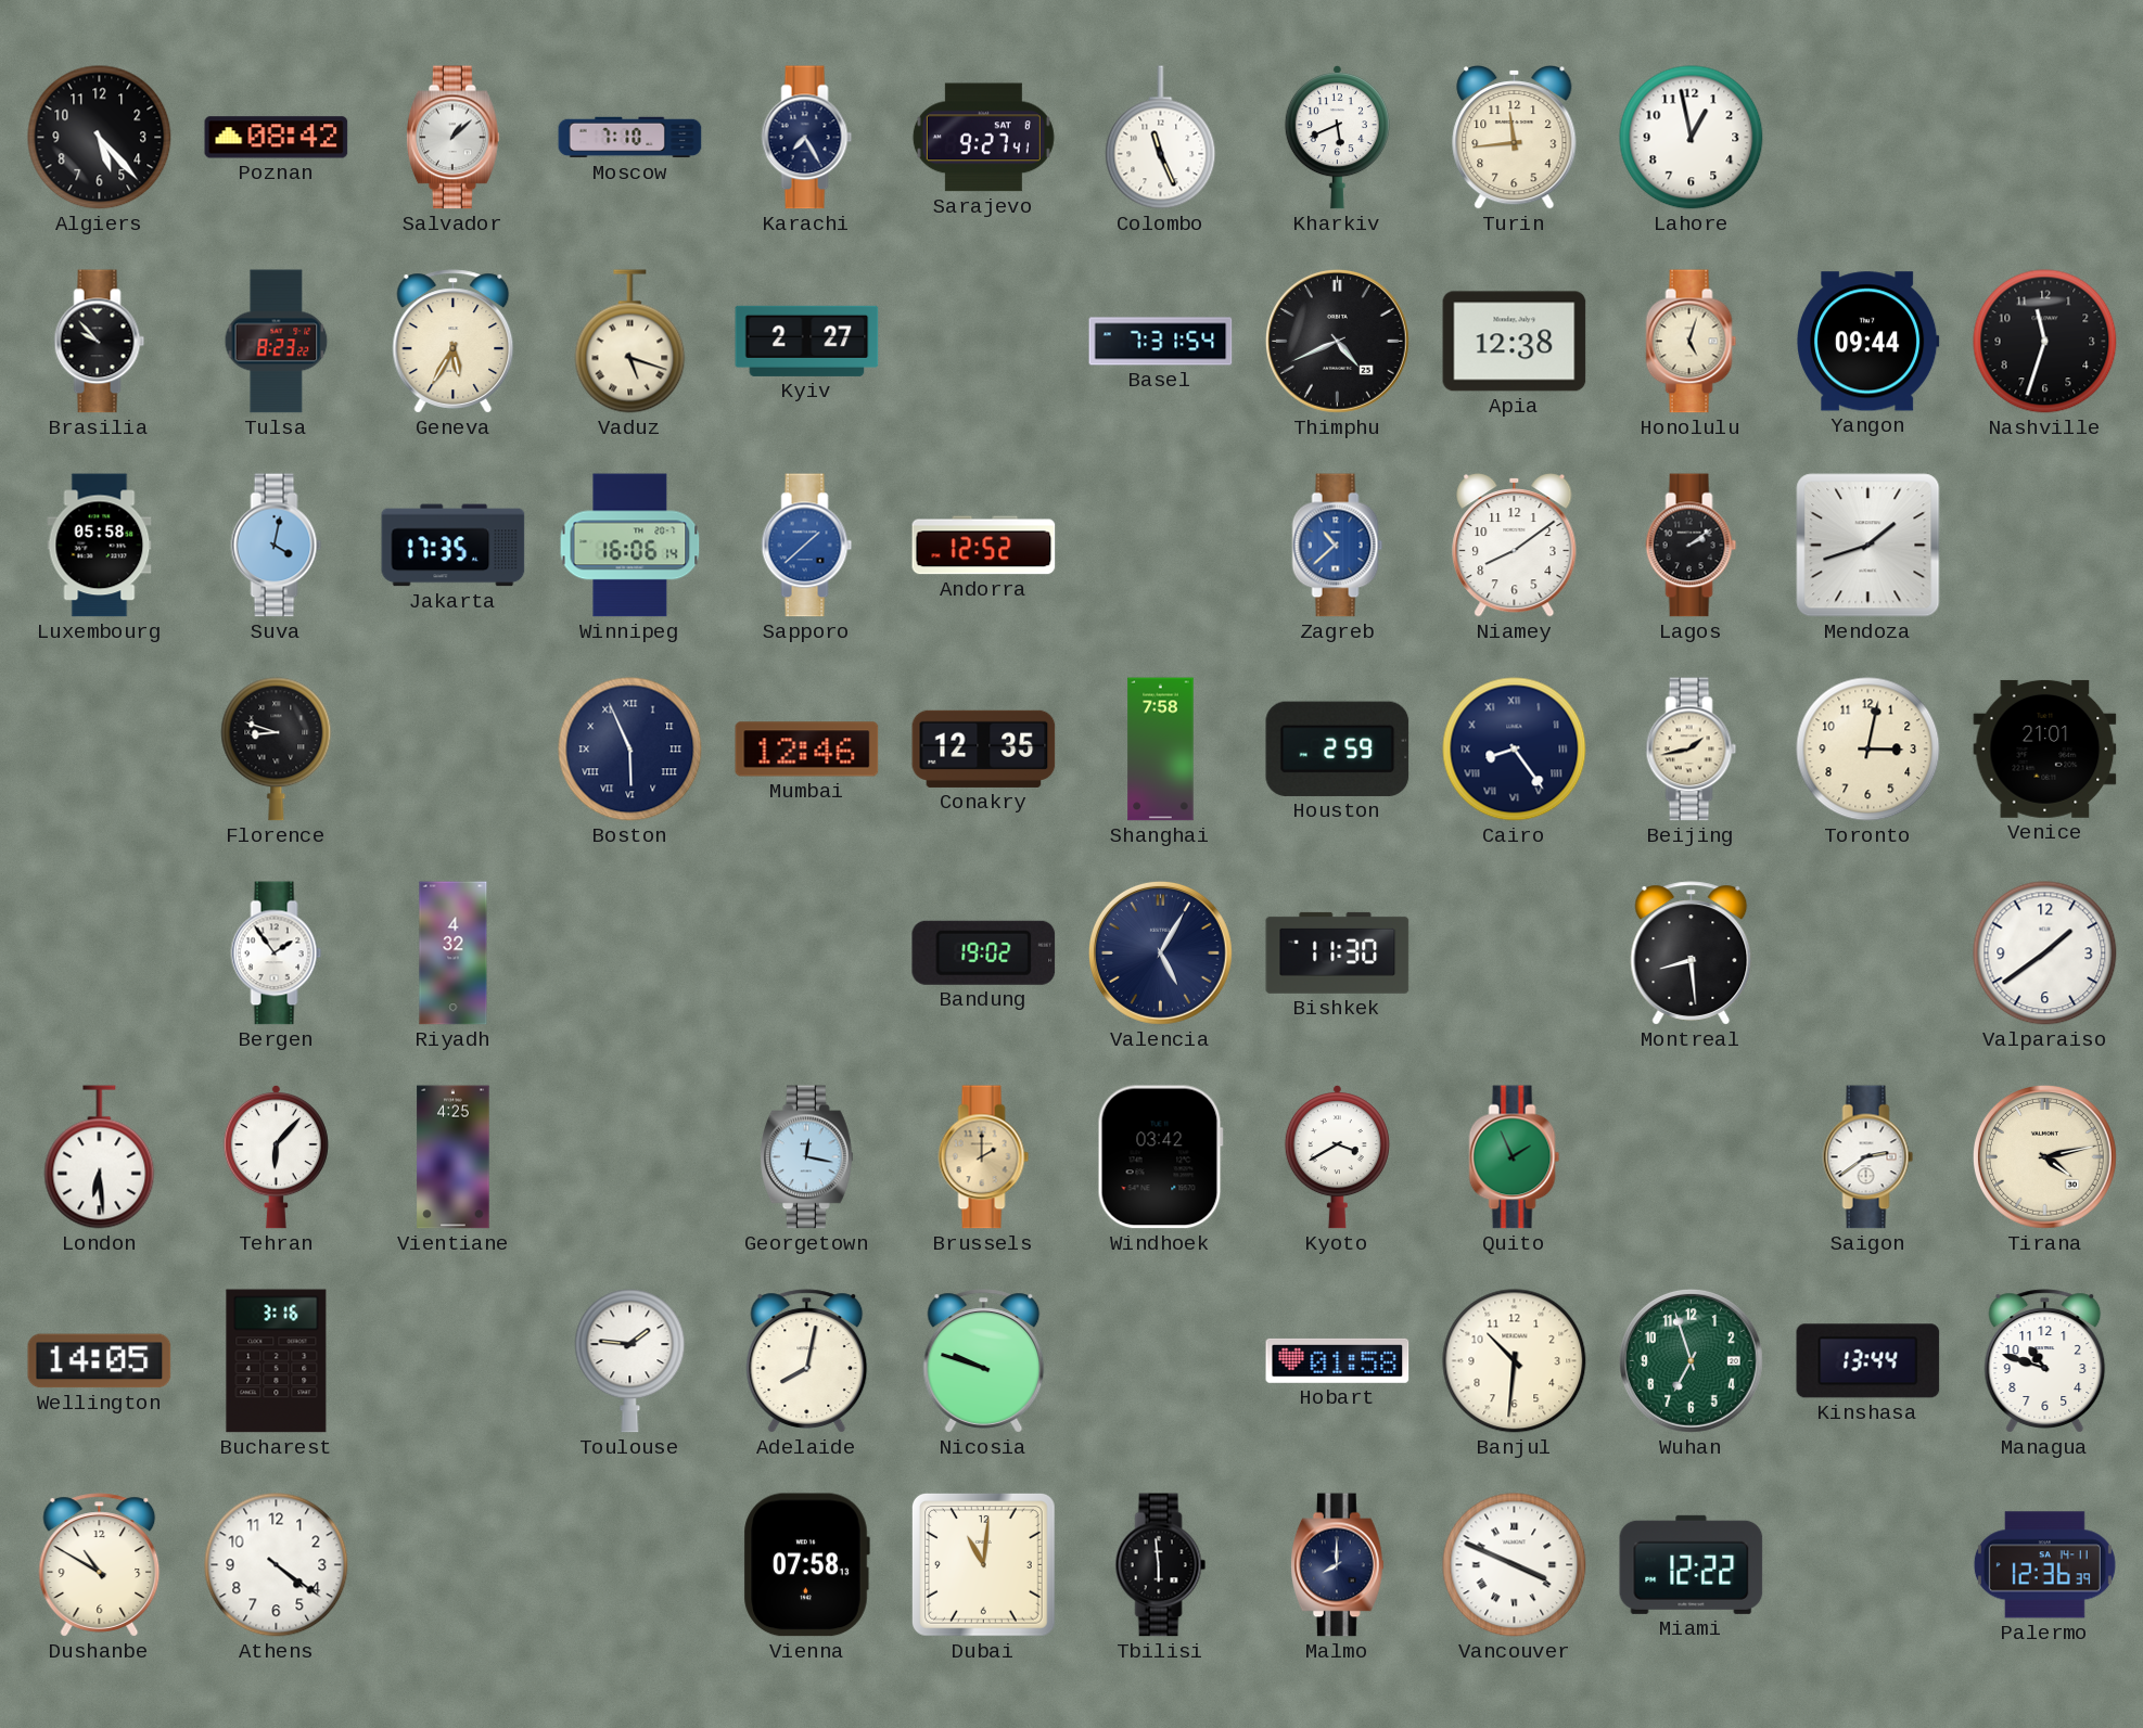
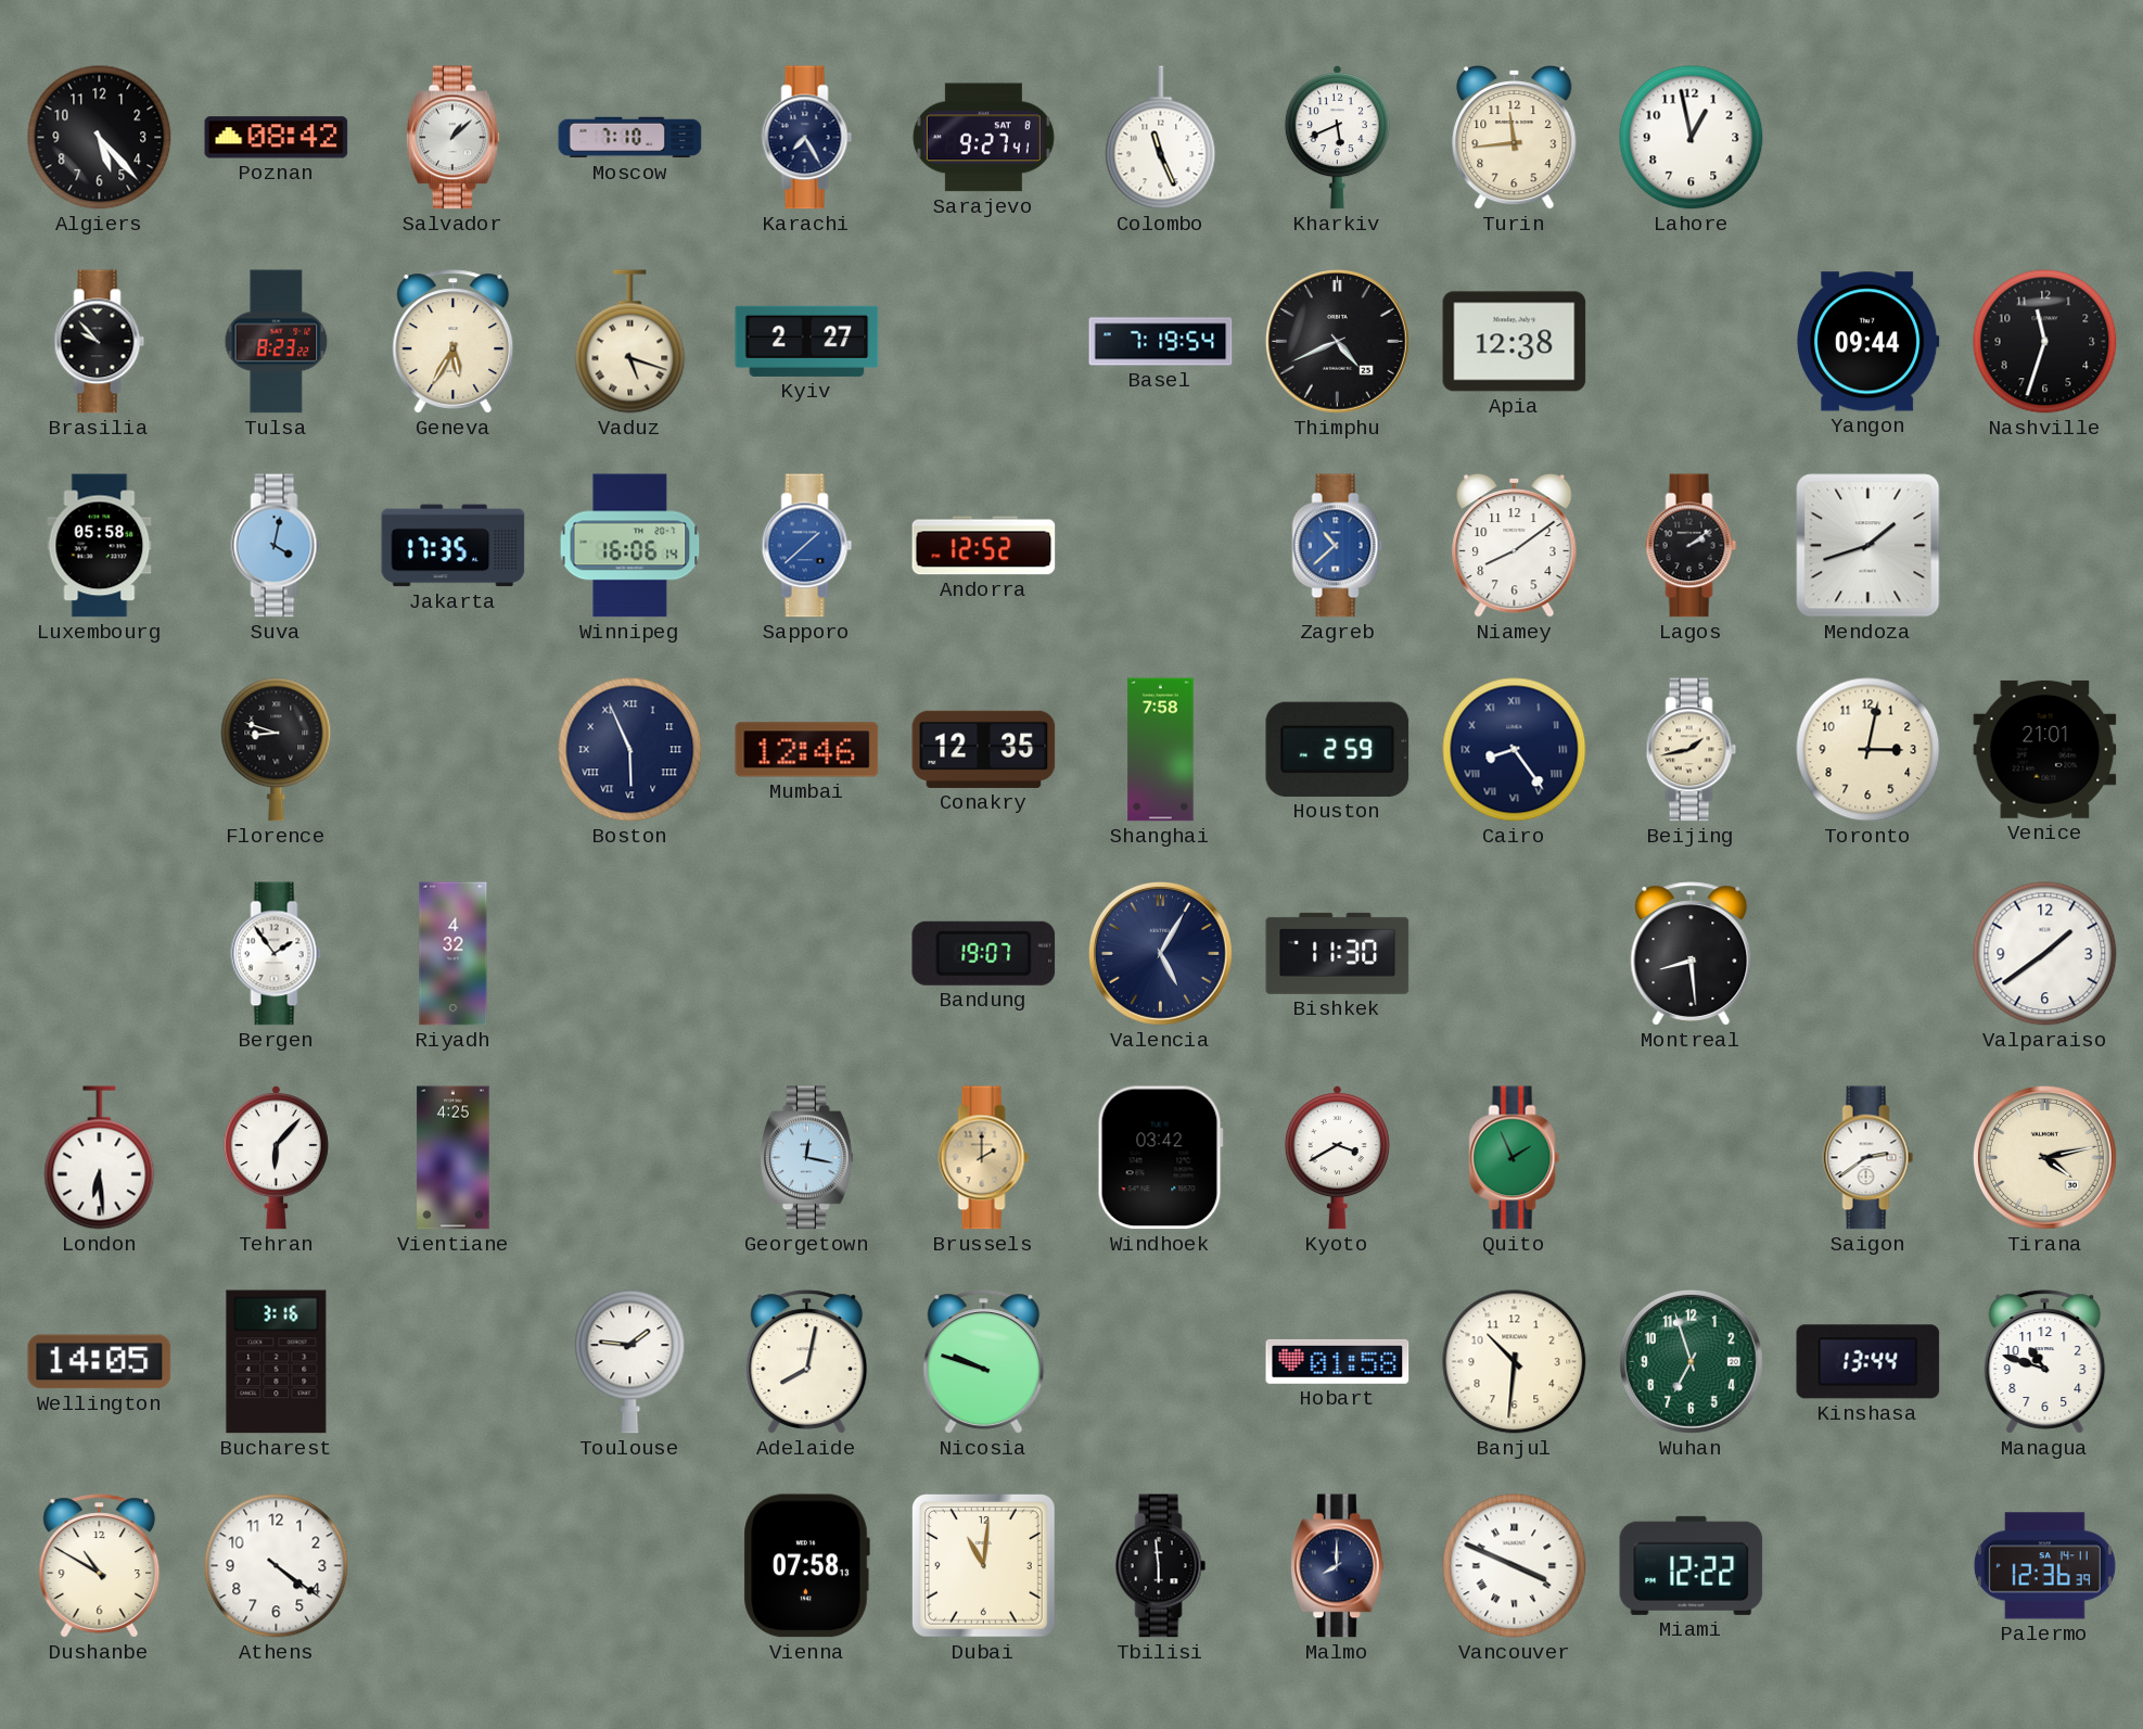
Basel: 7:31 -> 7:19 (1161, 342)
Honolulu: 5:03 -> none (1692, 342)
Bandung: 19:02 -> 19:07 (984, 953)
